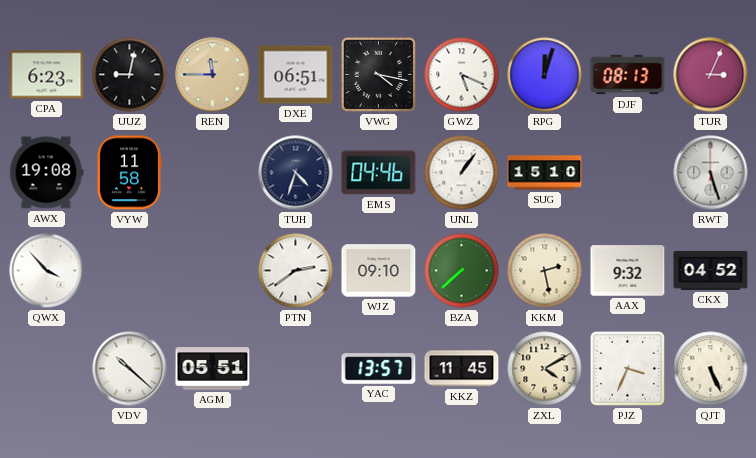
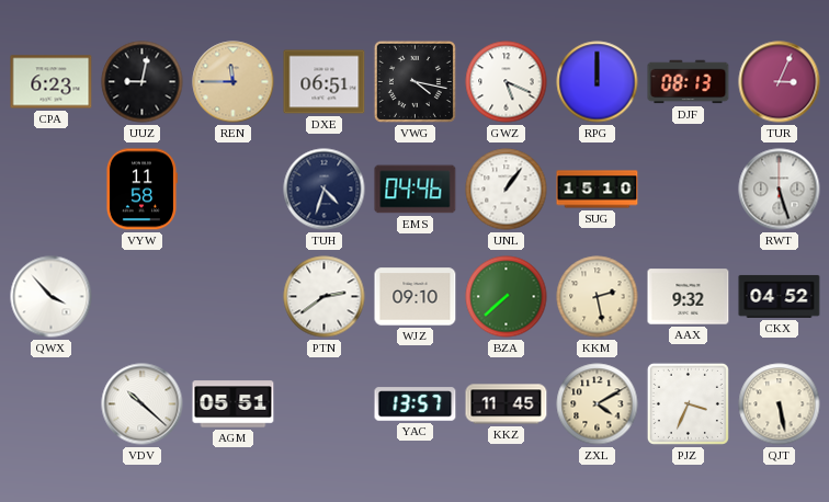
RPG: 12:03 -> 12:00 (598, 82)
AWX: 19:08 -> none (46, 173)
QJT: 5:26 -> 5:28 (780, 404)
